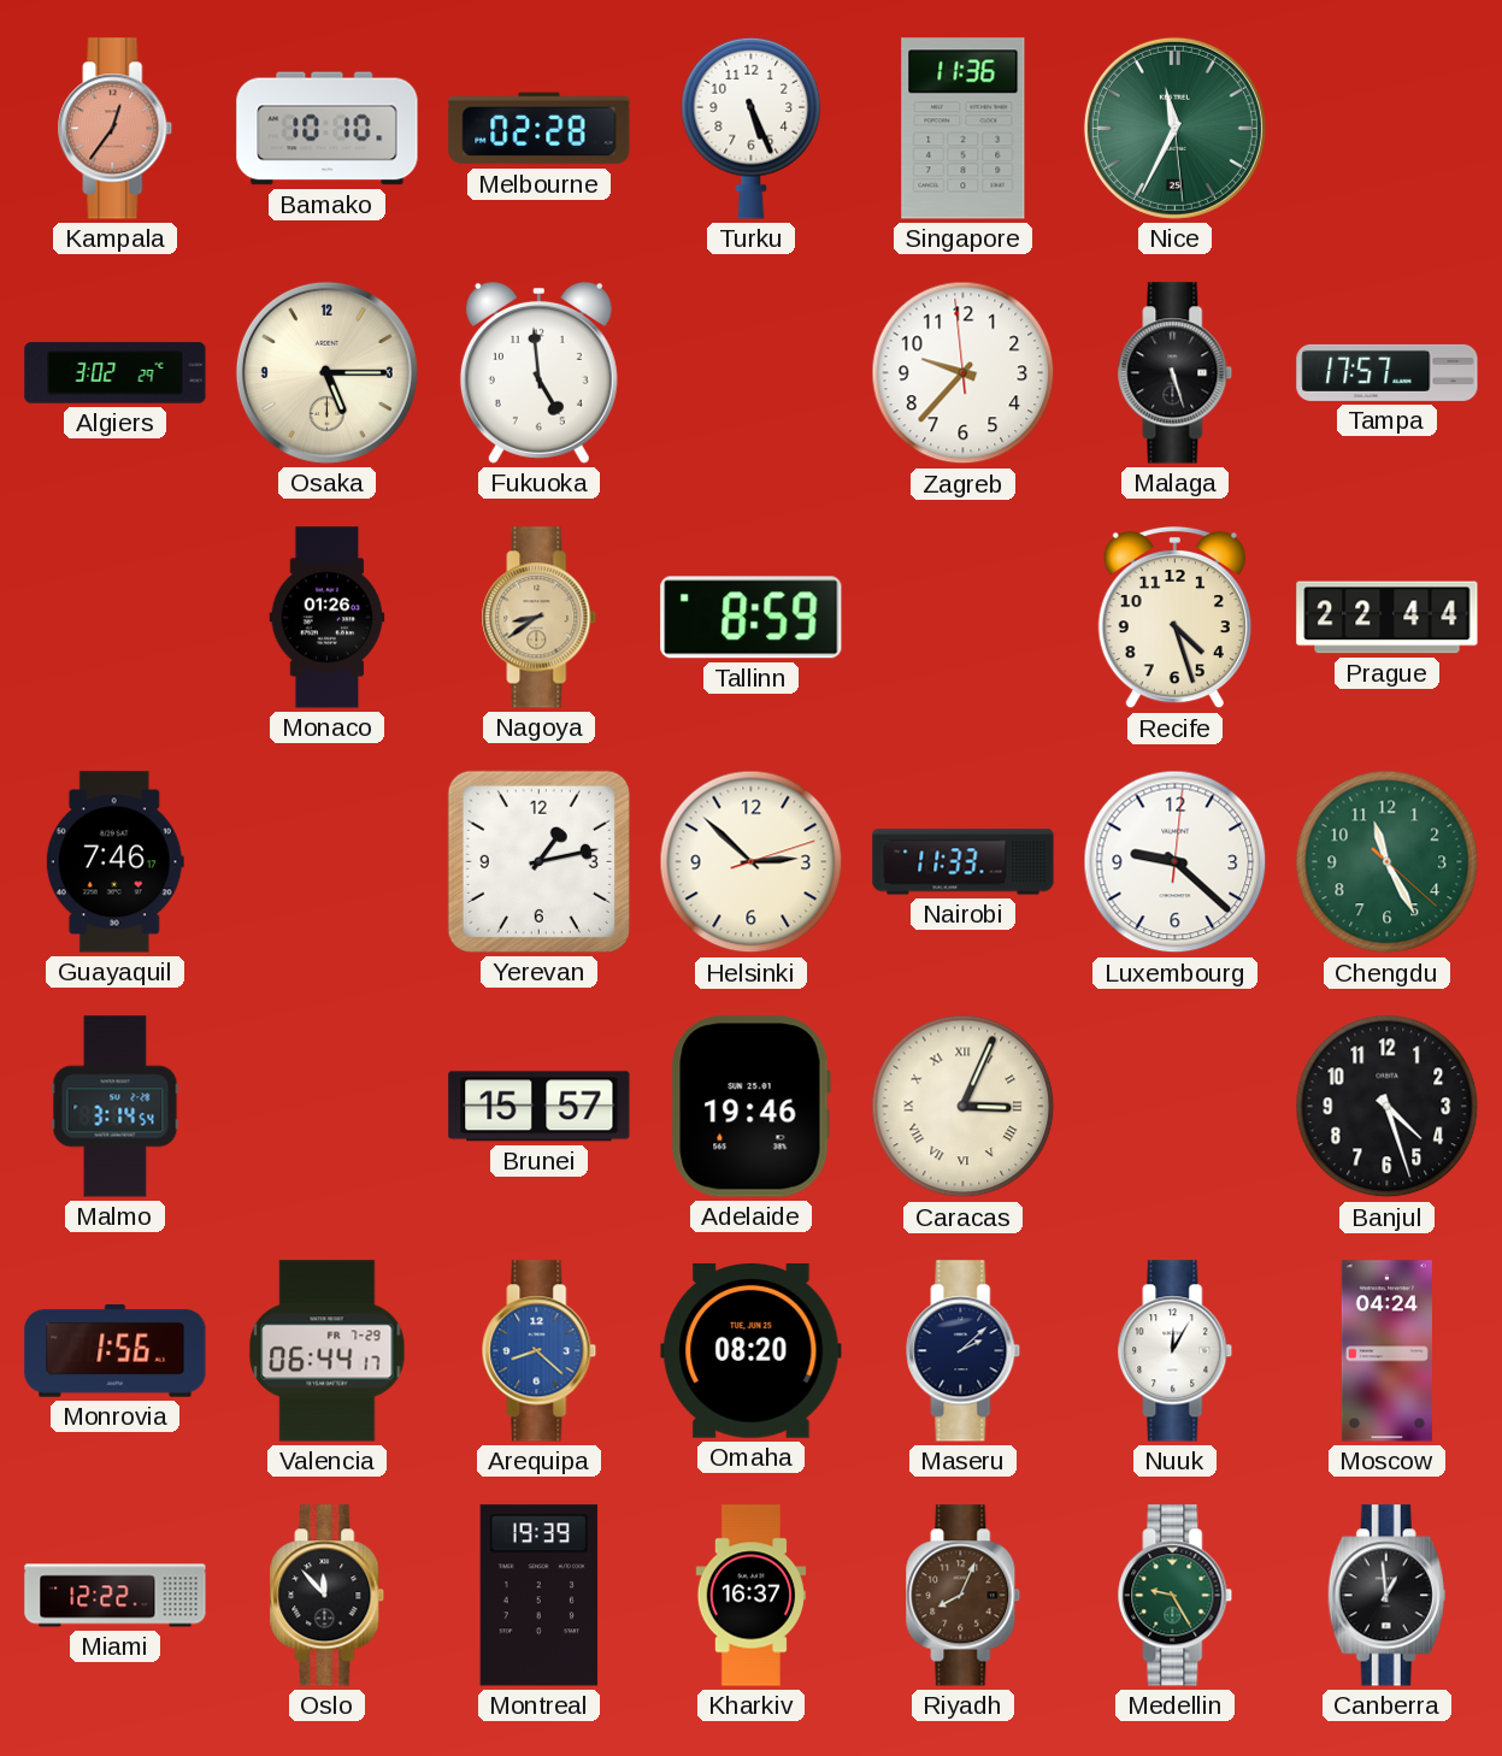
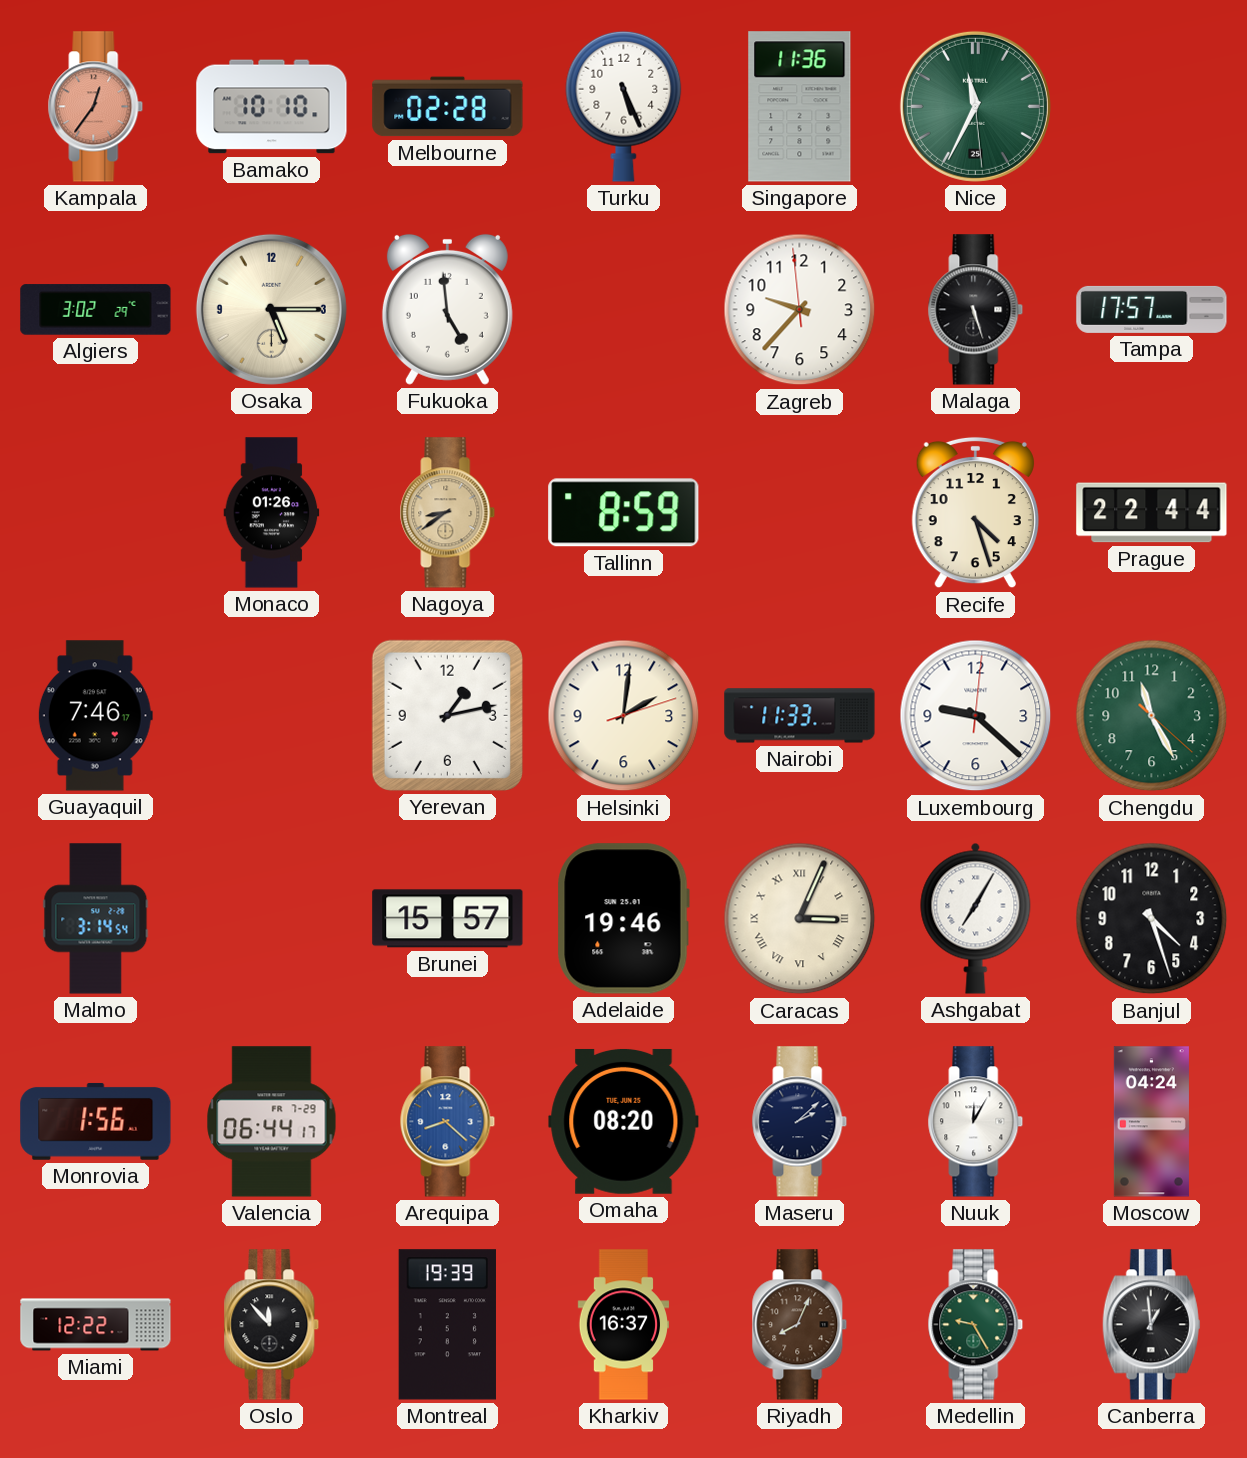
Helsinki: 2:52 -> 2:01 (624, 716)
Ashgabat: none -> 7:05 (976, 918)
